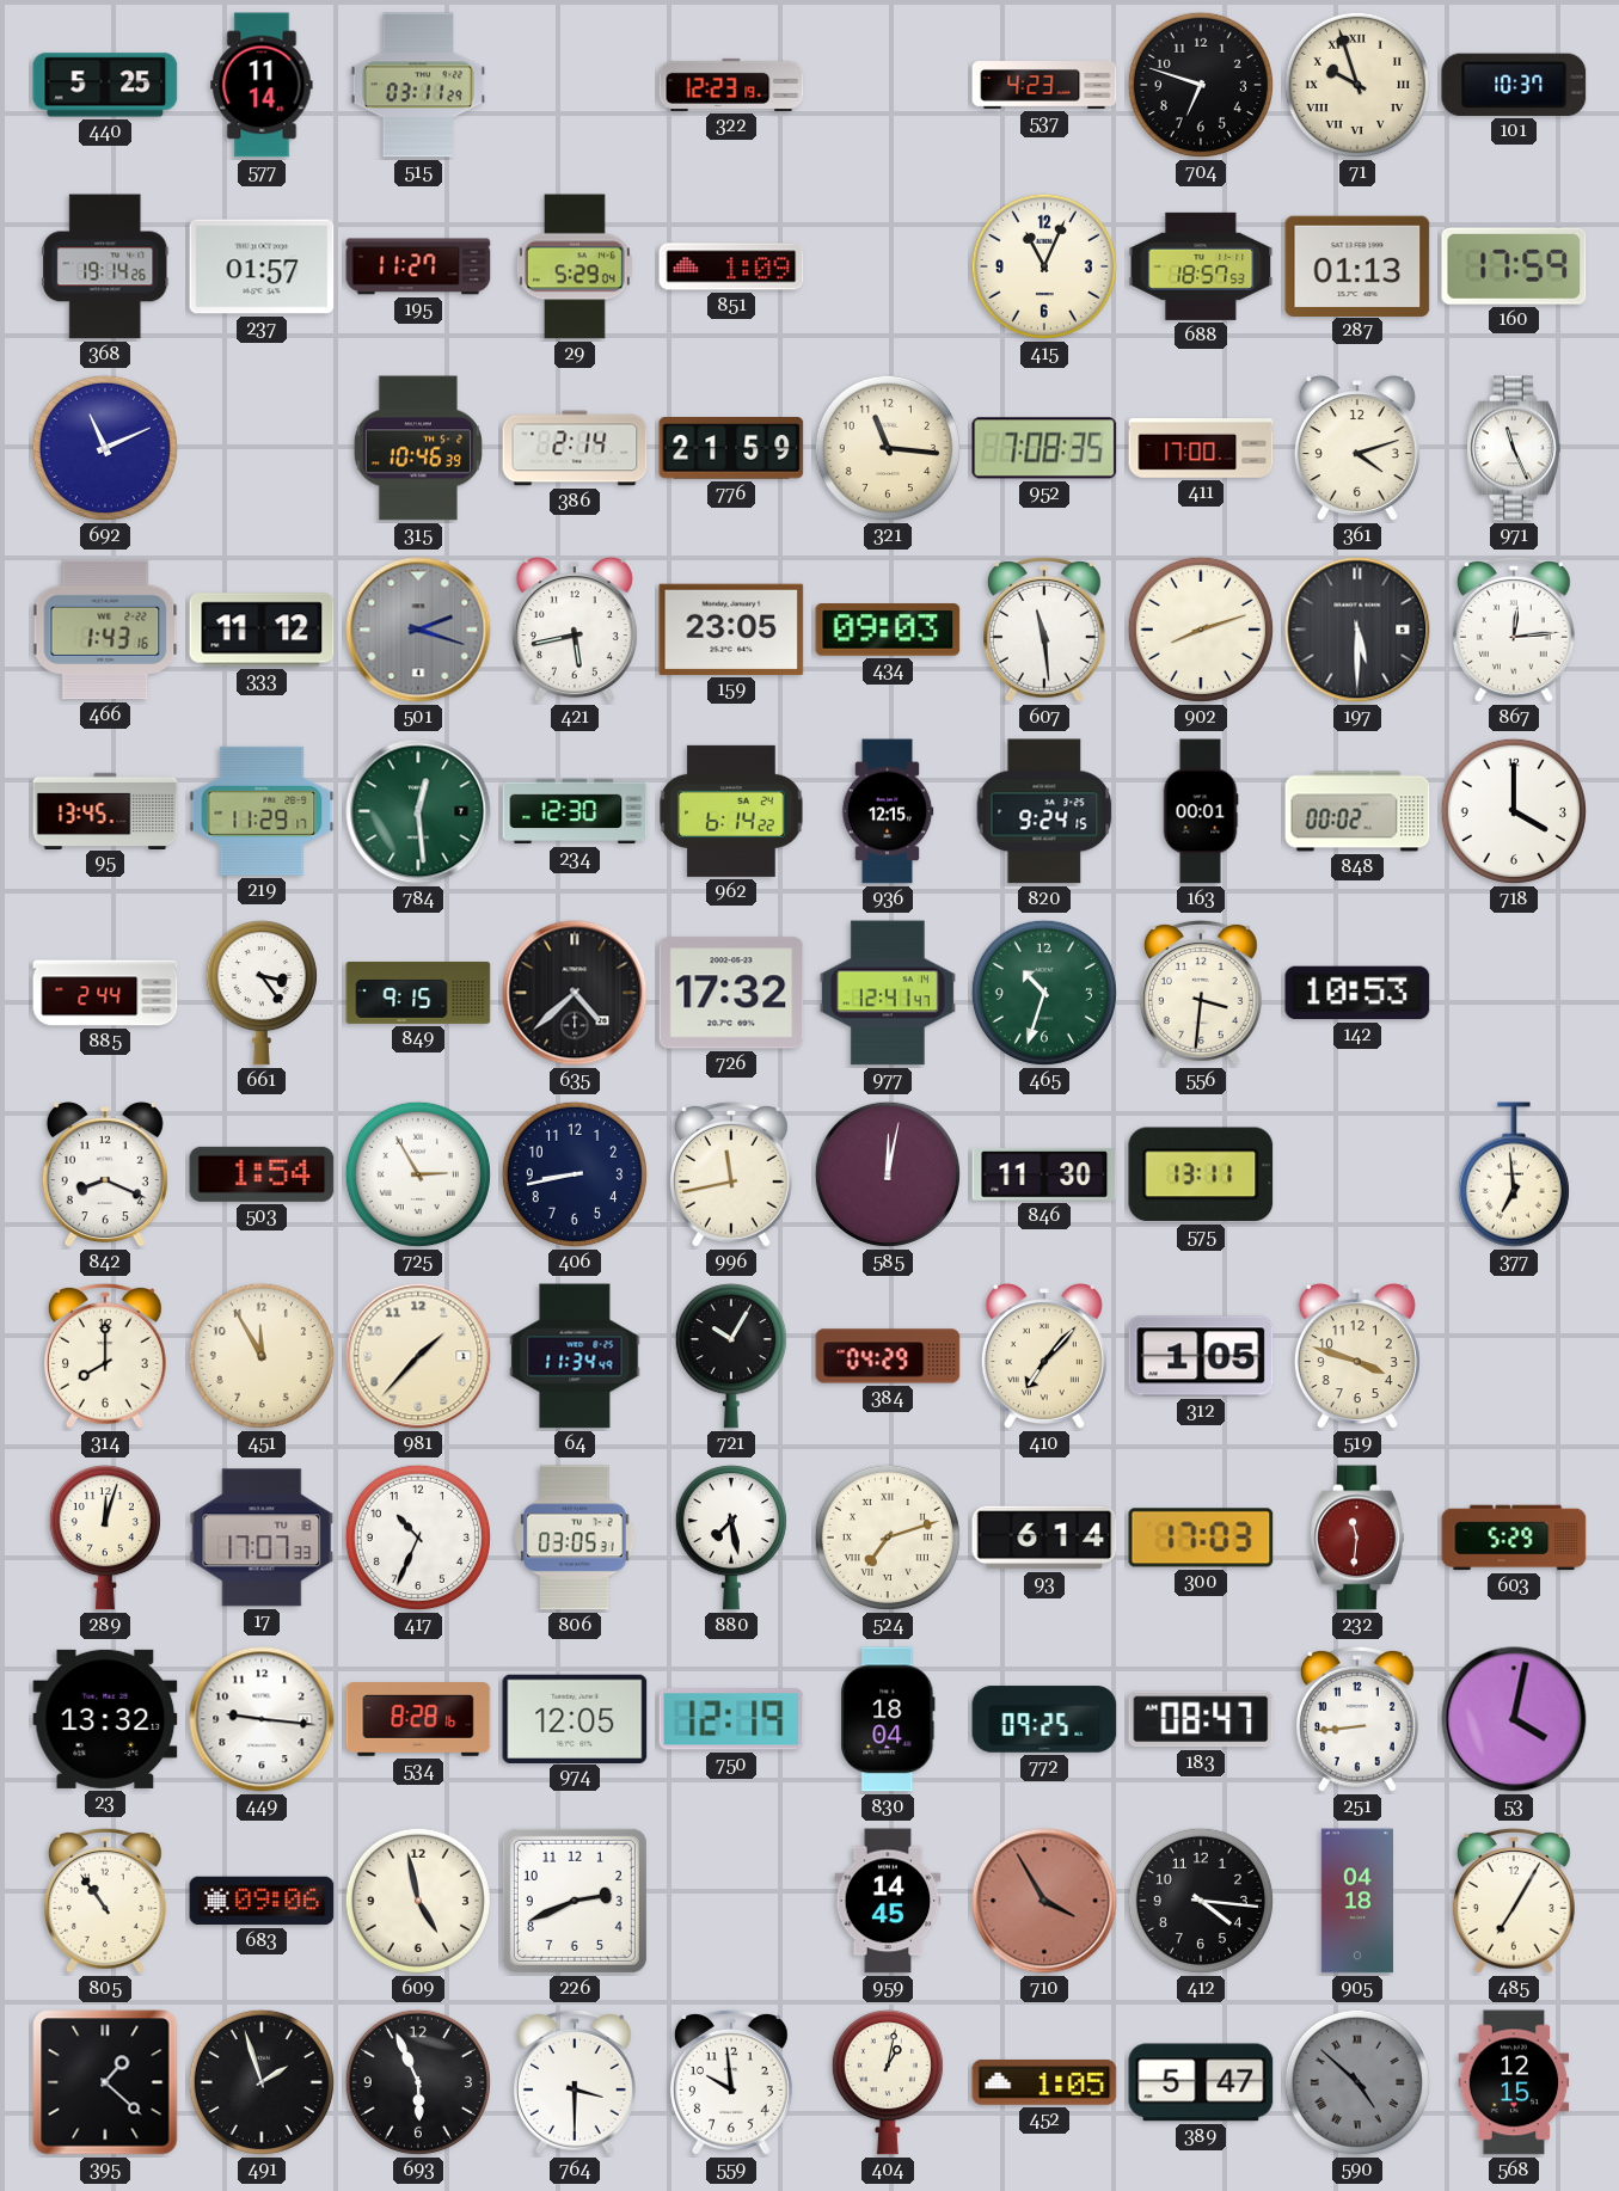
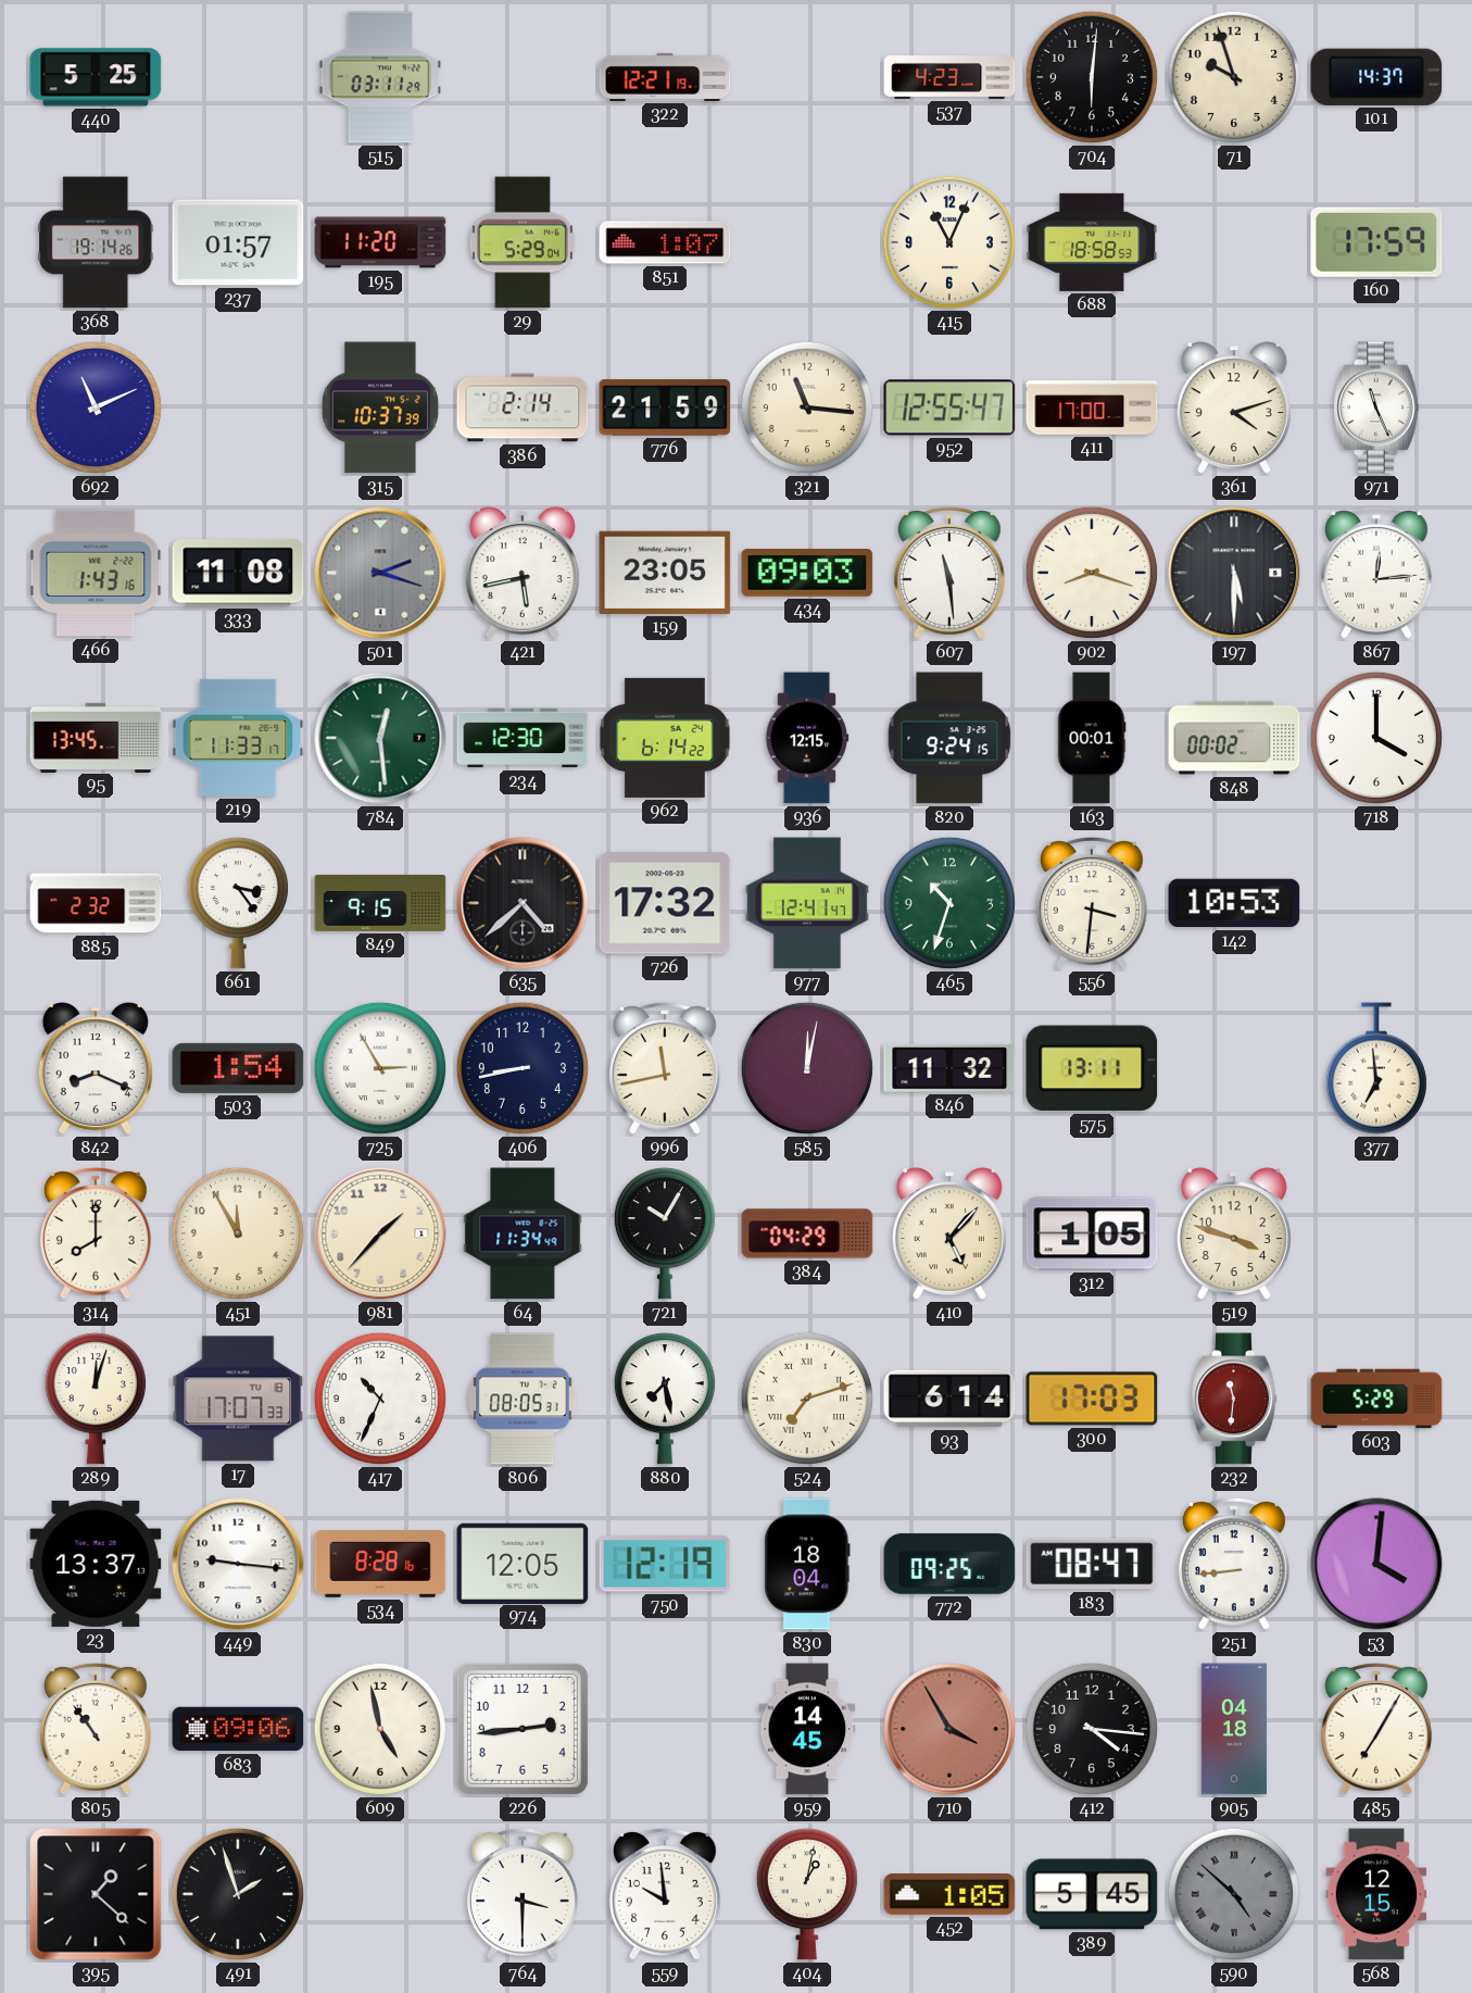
577: 11:14 -> none (262, 85)
322: 12:23 -> 12:21 (665, 77)
704: 6:48 -> 6:01 (1092, 77)
71 numerals: Roman -> Arabic (1234, 77)
101: 10:37 -> 14:37 (1376, 77)
195: 11:27 -> 11:20 (380, 242)
851: 1:09 -> 1:07 (665, 242)
688: 18:57 -> 18:58 (1092, 242)
287: 01:13 -> none (1357, 265)
315: 10:46 -> 10:37 (380, 408)
952: 7:08 -> 12:55 (949, 408)
333: 11:12 -> 11:08 (238, 573)
902: 8:12 -> 8:18 (1092, 573)
219: 11:29 -> 11:33 (238, 738)
885: 2:44 -> 2:32 (96, 903)
846: 11:30 -> 11:32 (949, 1068)
410: 7:07 -> 5:07 (949, 1234)
806: 03:05 -> 08:05 (523, 1399)
23: 13:32 -> 13:37 (96, 1564)
53: 4:02 -> 4:01 (1376, 1564)
226: 2:41 -> 2:44 (523, 1729)
693: 5:56 -> none (418, 2082)
389: 5:47 -> 5:45 (1092, 1894)
